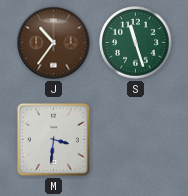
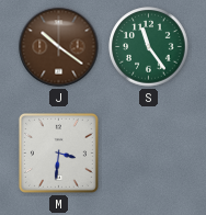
J: 10:36 -> 10:21 (59, 47)
S: 11:27 -> 11:24 (149, 47)
